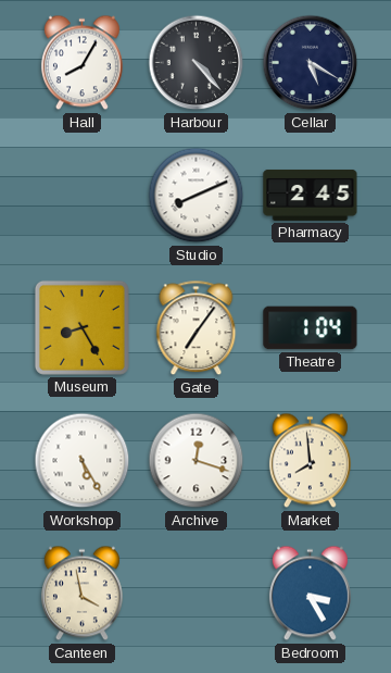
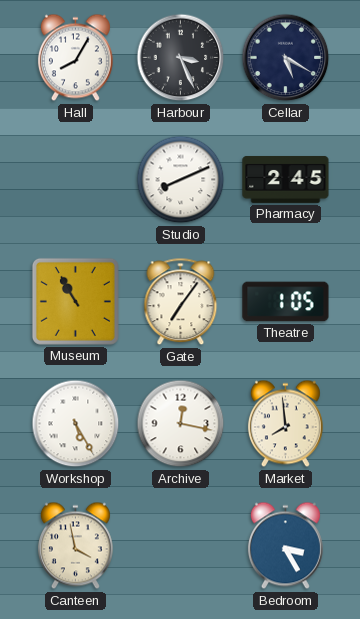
Harbour: 4:23 -> 3:26 (181, 58)
Museum: 8:25 -> 10:55 (75, 301)
Theatre: 1:04 -> 1:05 (286, 302)
Archive: 12:18 -> 12:17 (181, 424)
